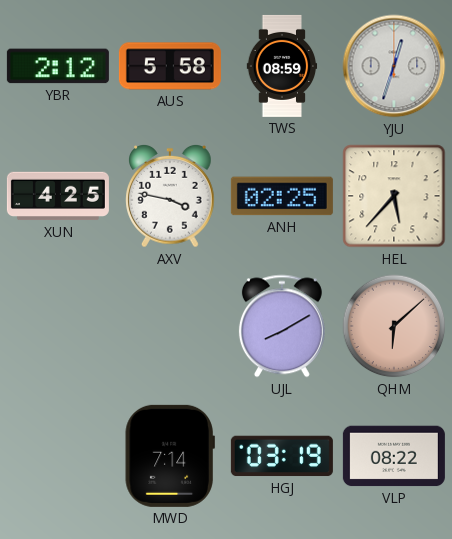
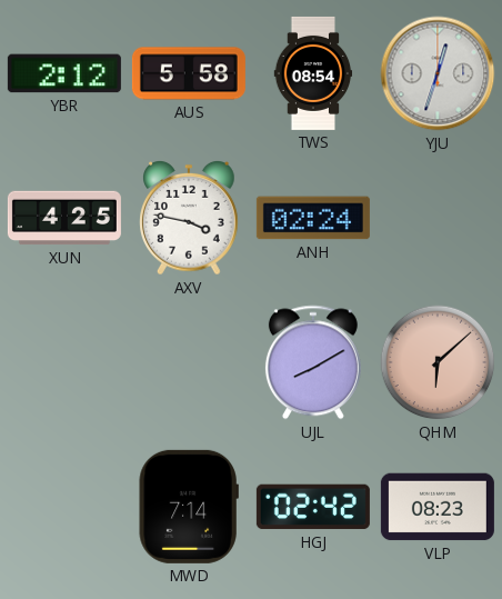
TWS: 08:59 -> 08:54 (313, 73)
ANH: 02:25 -> 02:24 (313, 218)
HEL: 5:37 -> none (394, 196)
HGJ: 03:19 -> 02:42 (313, 507)
VLP: 08:22 -> 08:23 (438, 507)
